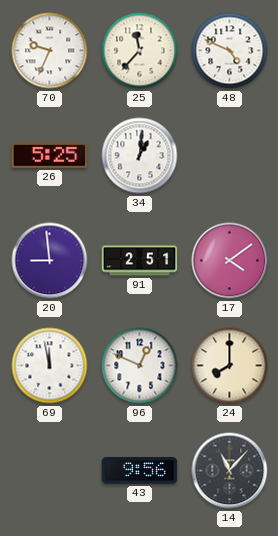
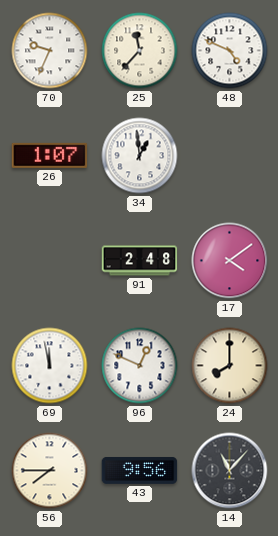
26: 5:25 -> 1:07 (50, 155)
34: 1:01 -> 12:59 (140, 156)
20: 8:59 -> none (50, 261)
91: 2:51 -> 2:48 (140, 261)
56: none -> 7:45 (50, 471)
